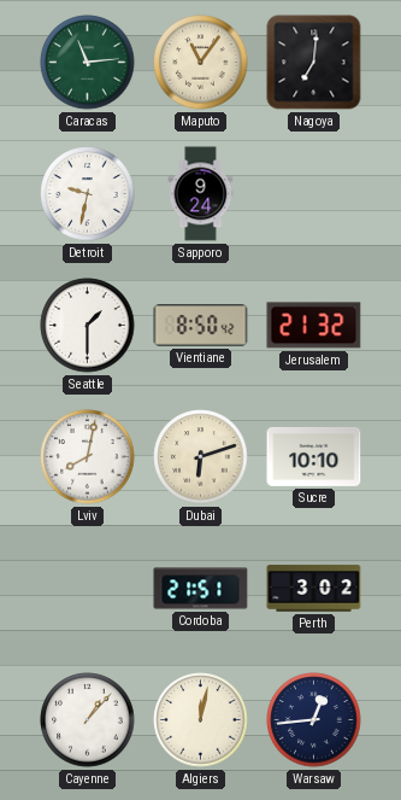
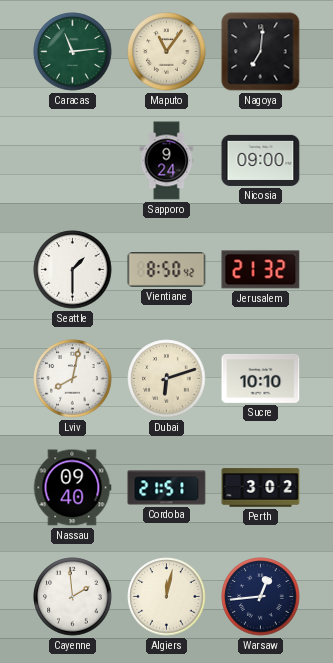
Detroit: 9:32 -> none (88, 194)
Nicosia: none -> 09:00 (261, 160)
Nassau: none -> 09:40 (72, 488)
Cayenne: 1:07 -> 1:59 (73, 597)
